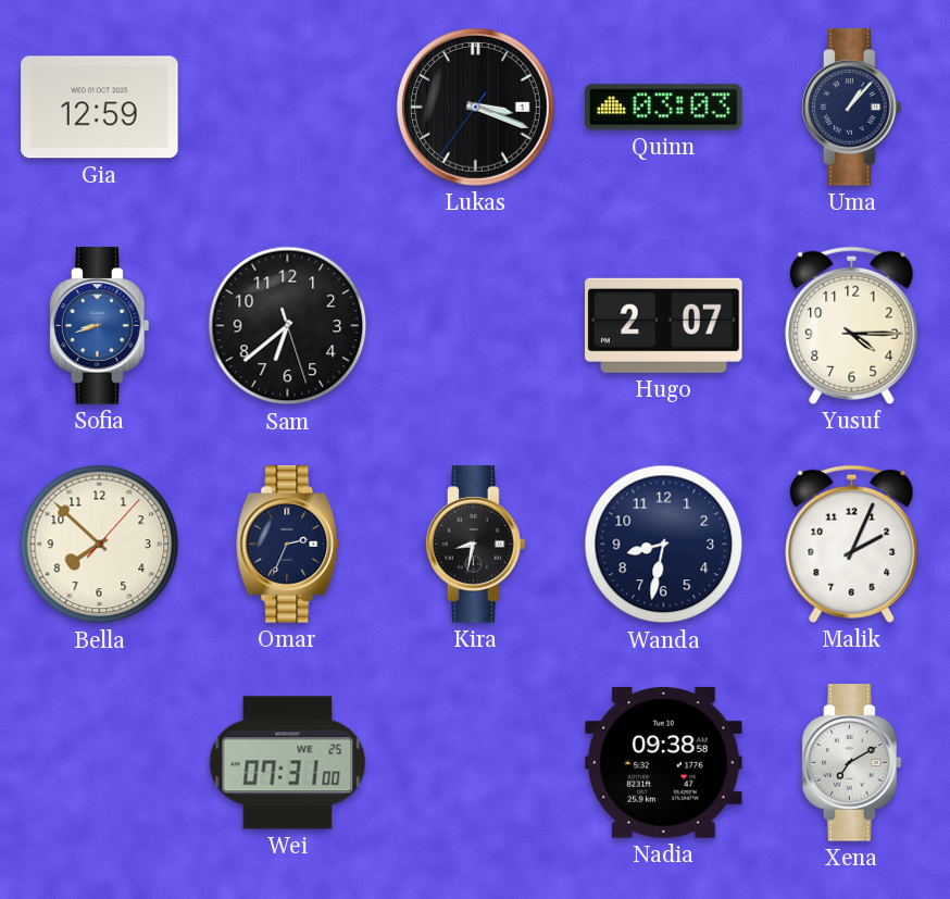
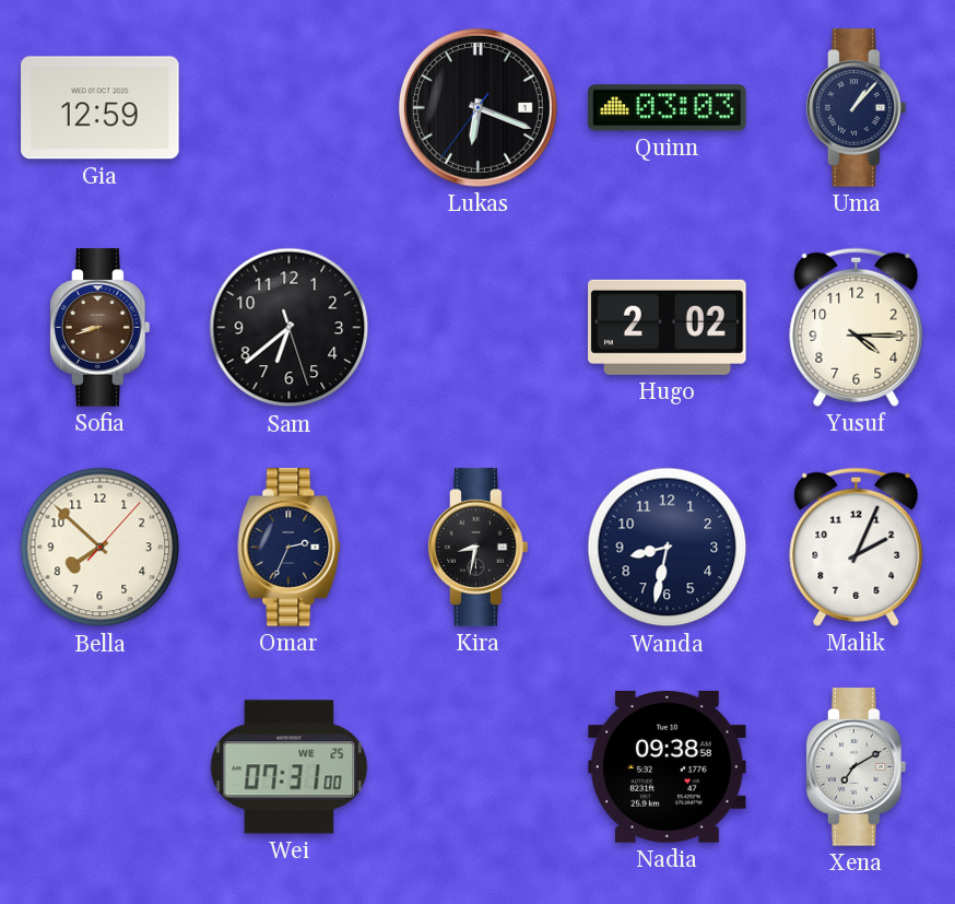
Lukas: 3:18 -> 6:18 (477, 107)
Sofia dial: blue -> brown (101, 328)
Hugo: 2:07 -> 2:02 (668, 327)
